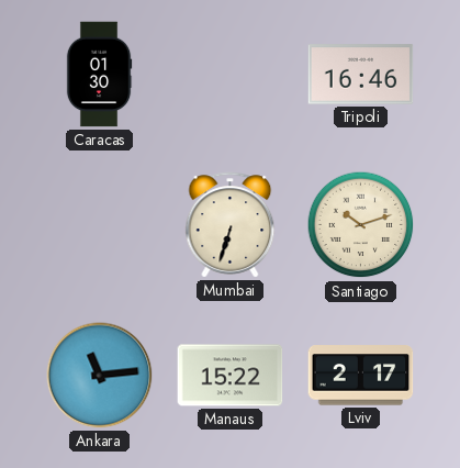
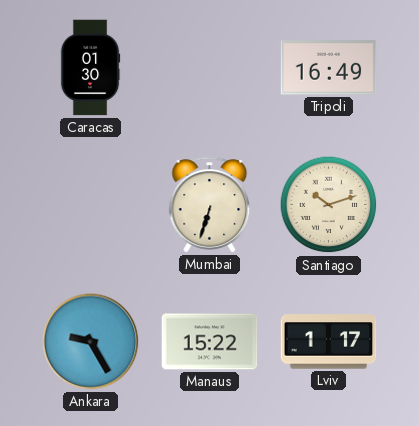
Tripoli: 16:46 -> 16:49 (329, 68)
Ankara: 11:14 -> 9:25 (91, 342)
Lviv: 2:17 -> 1:17 (329, 342)
